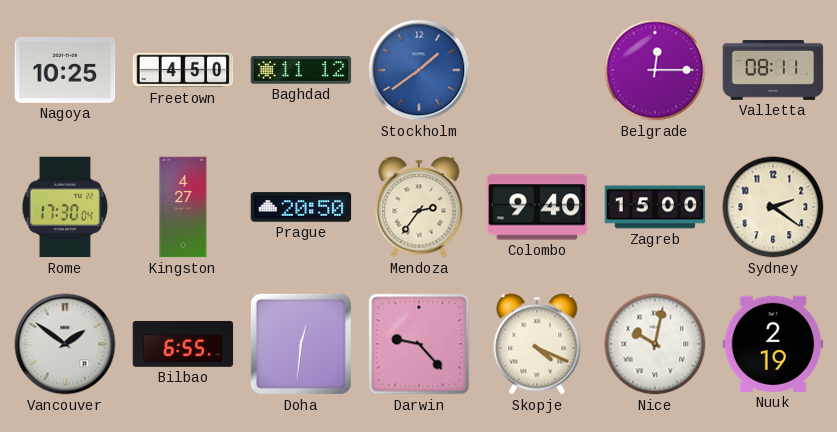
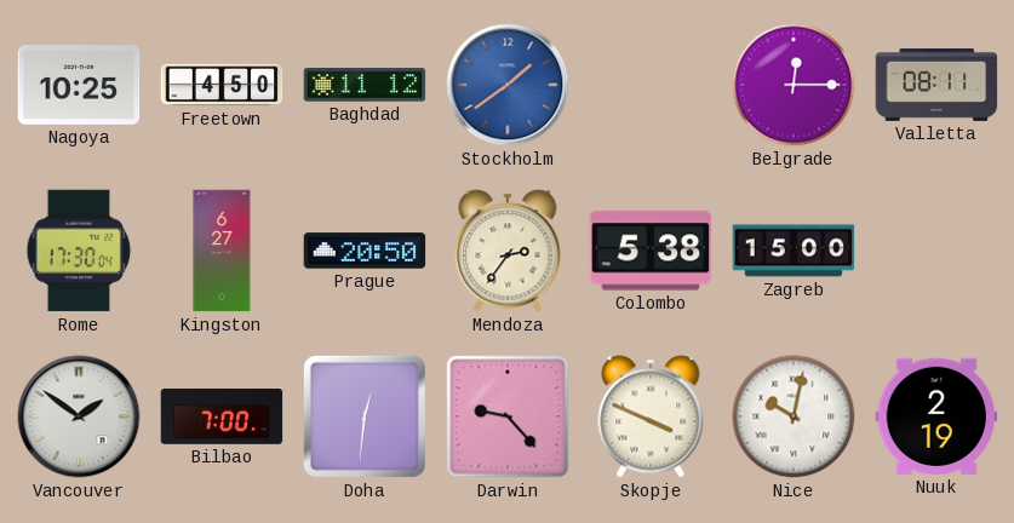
Kingston: 4:27 -> 6:27 (222, 251)
Colombo: 9:40 -> 5:38 (651, 251)
Sydney: 2:21 -> none (773, 207)
Bilbao: 6:55 -> 7:00 (222, 416)
Skopje: 4:19 -> 3:49 (651, 416)
